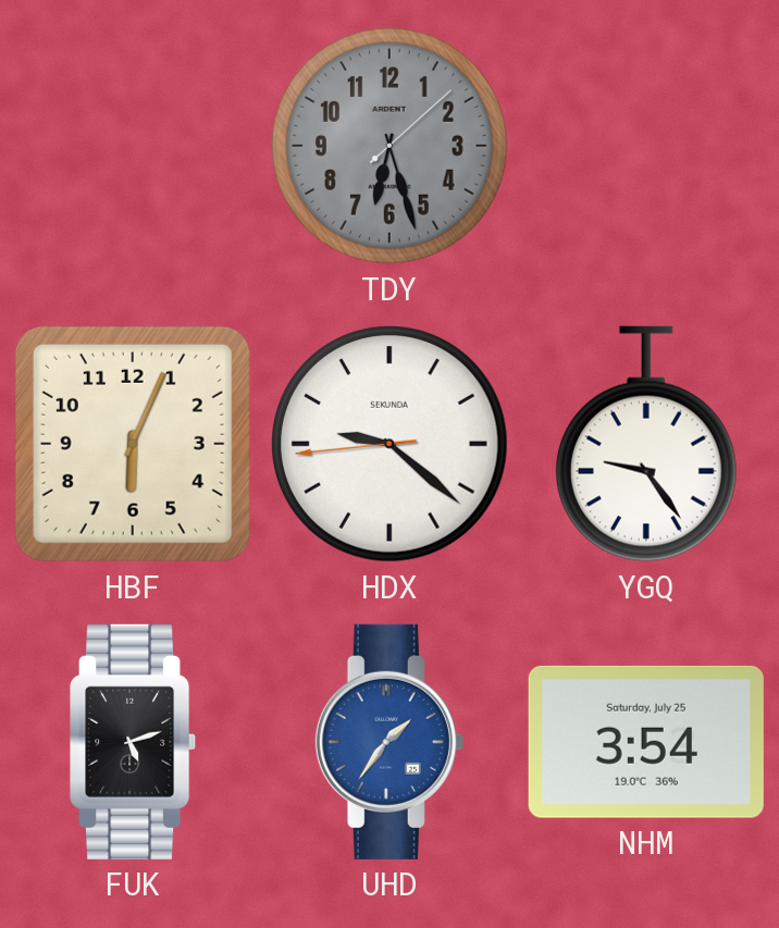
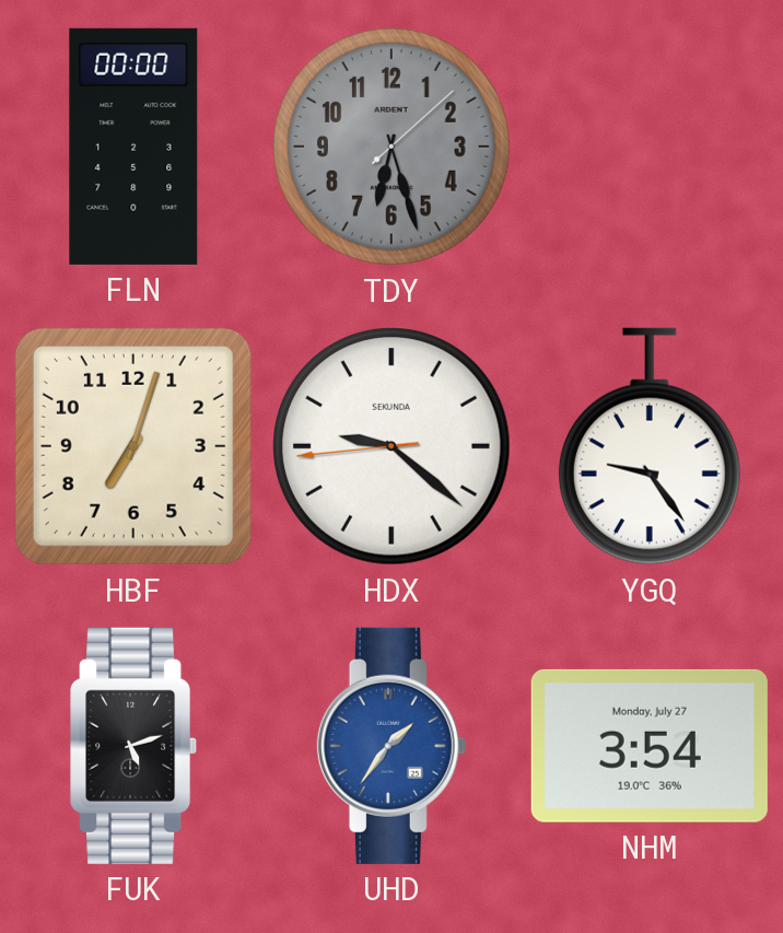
FLN: none -> 00:00 (133, 147)
HBF: 6:04 -> 7:03 (133, 446)
NHM date: Saturday, July 25 -> Monday, July 27 (650, 746)
